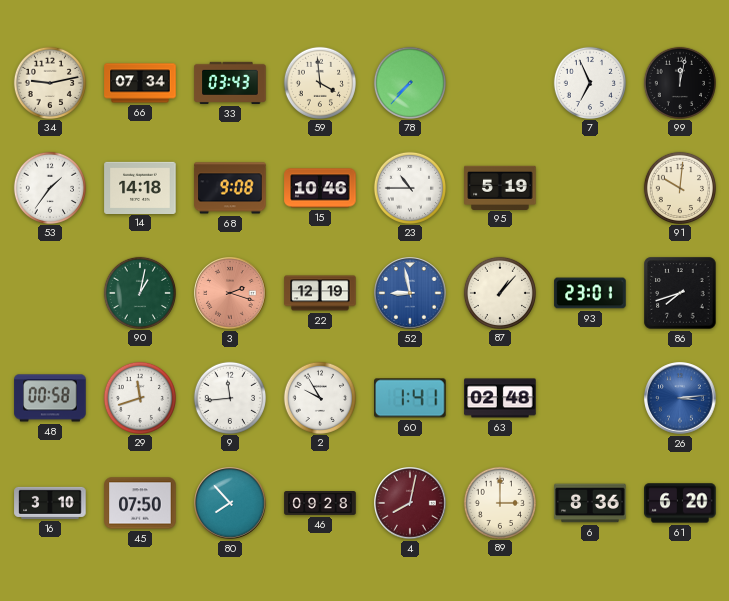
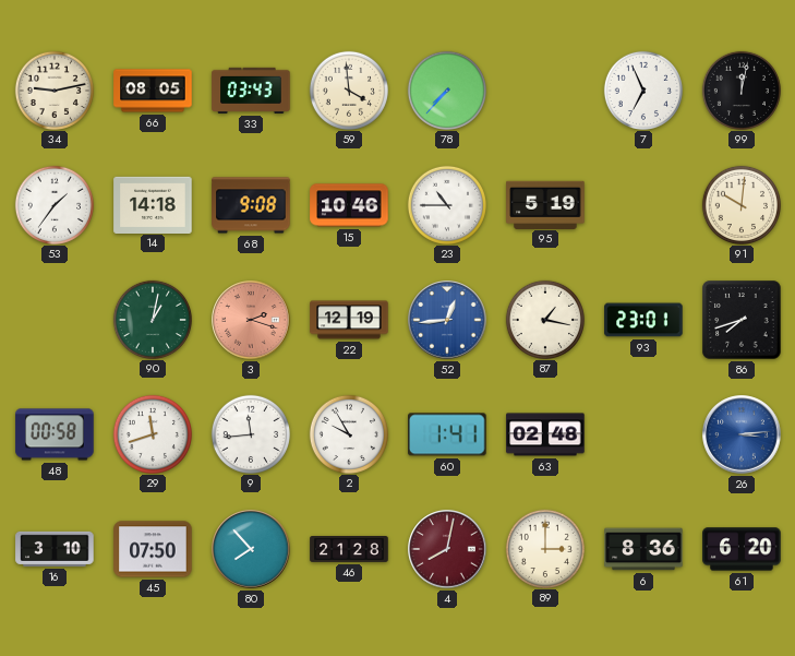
66: 07:34 -> 08:05 (153, 91)
52: 8:58 -> 12:44 (447, 320)
87: 1:07 -> 1:17 (544, 319)
46: 09:28 -> 21:28 (349, 550)
